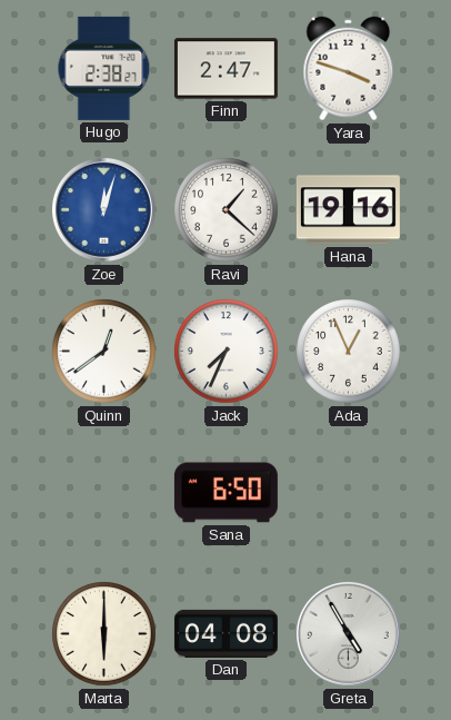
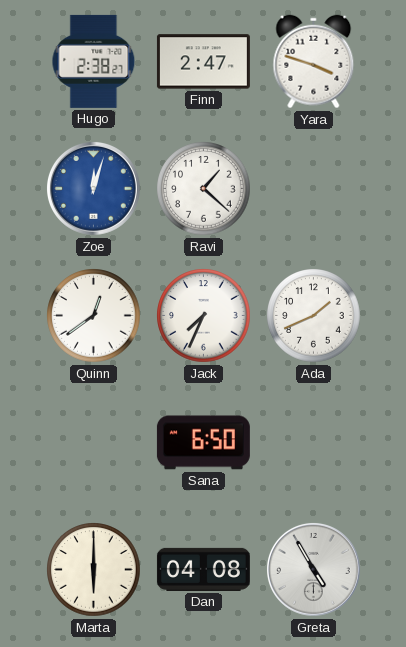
Hana: 19:16 -> none (348, 210)
Ada: 12:56 -> 1:41 (314, 316)
